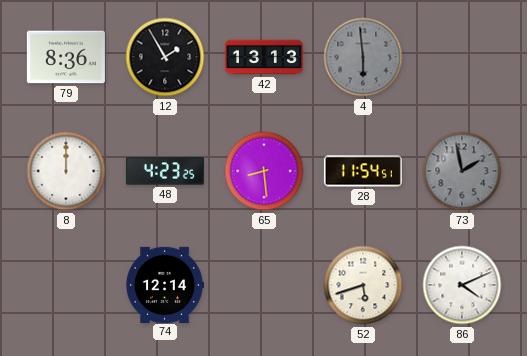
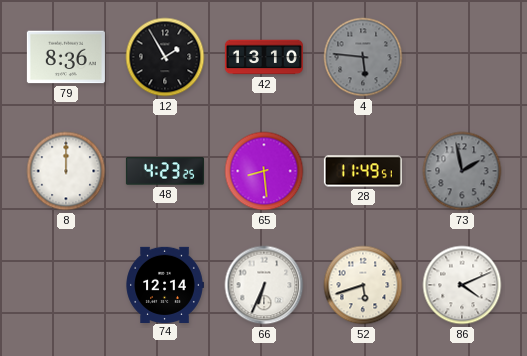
42: 13:13 -> 13:10 (264, 57)
4: 5:59 -> 5:46 (363, 57)
28: 11:54 -> 11:49 (363, 171)
66: none -> 6:34 (264, 285)
